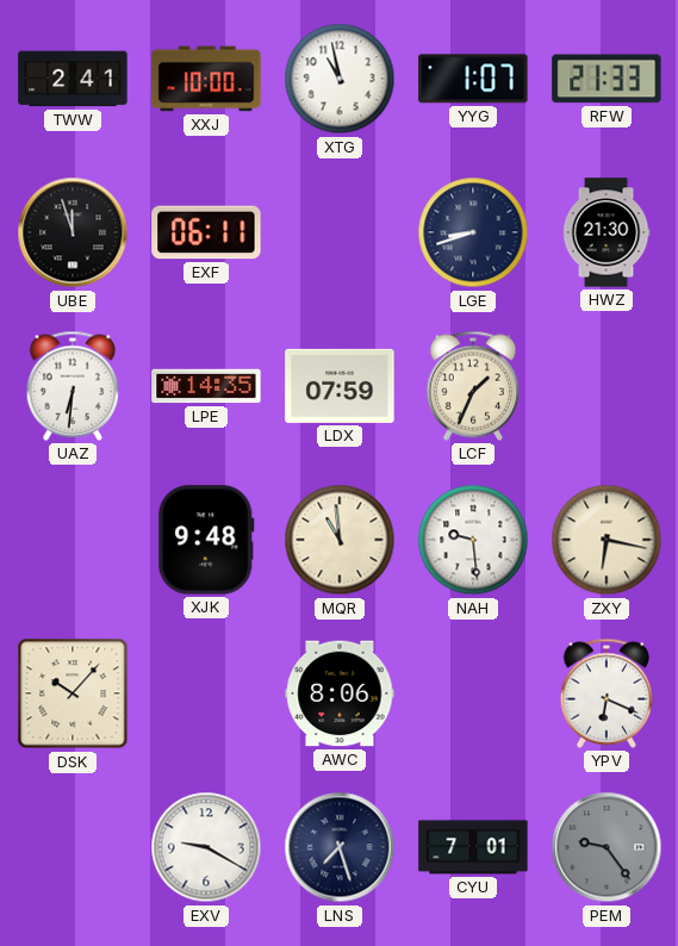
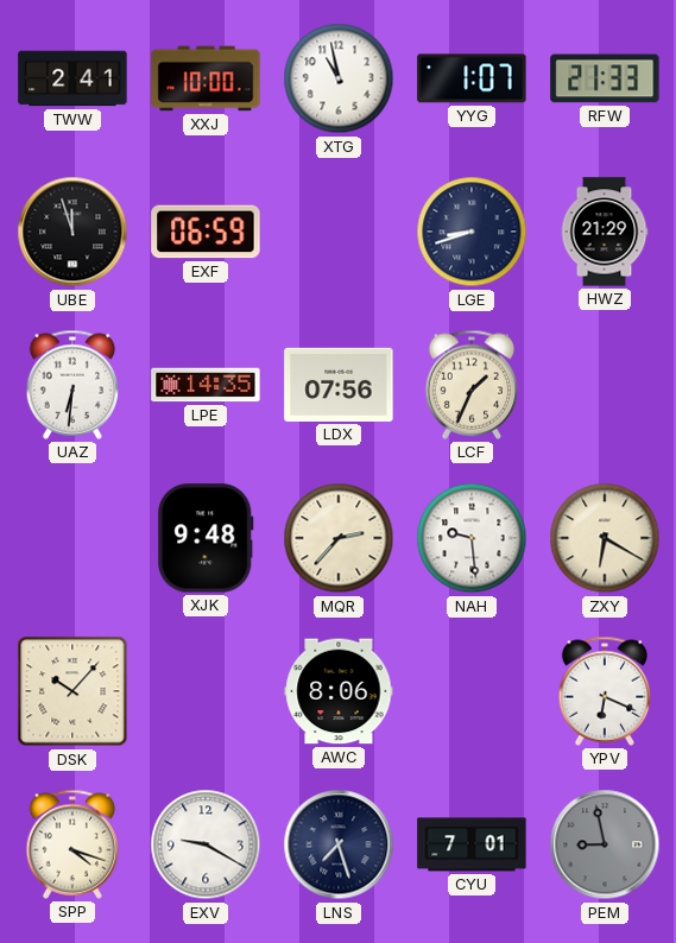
EXF: 06:11 -> 06:59 (206, 232)
HWZ: 21:30 -> 21:29 (605, 232)
LDX: 07:59 -> 07:56 (339, 385)
MQR: 10:59 -> 2:37 (339, 538)
ZXY: 6:17 -> 6:20 (605, 538)
SPP: none -> 4:18 (72, 844)
PEM: 9:24 -> 8:58 (605, 844)
